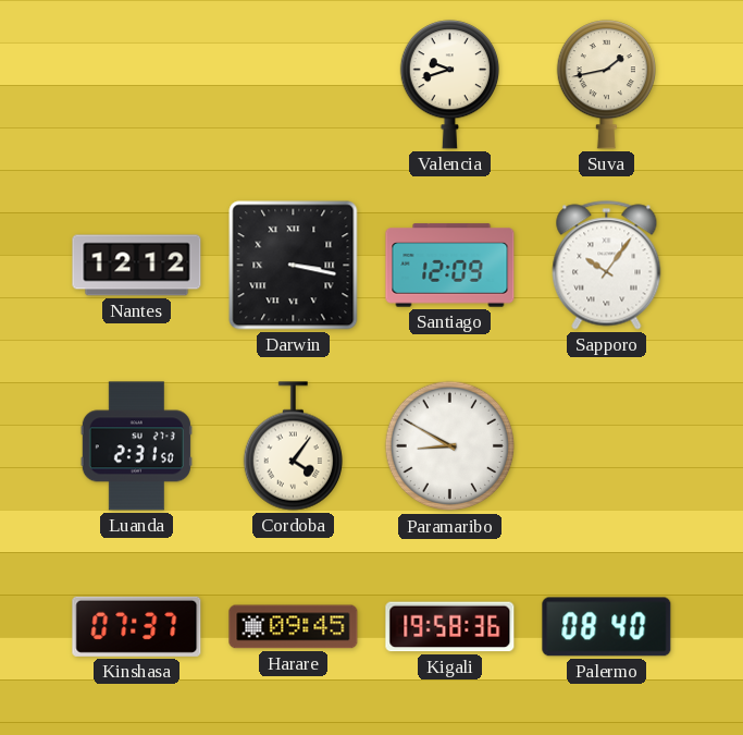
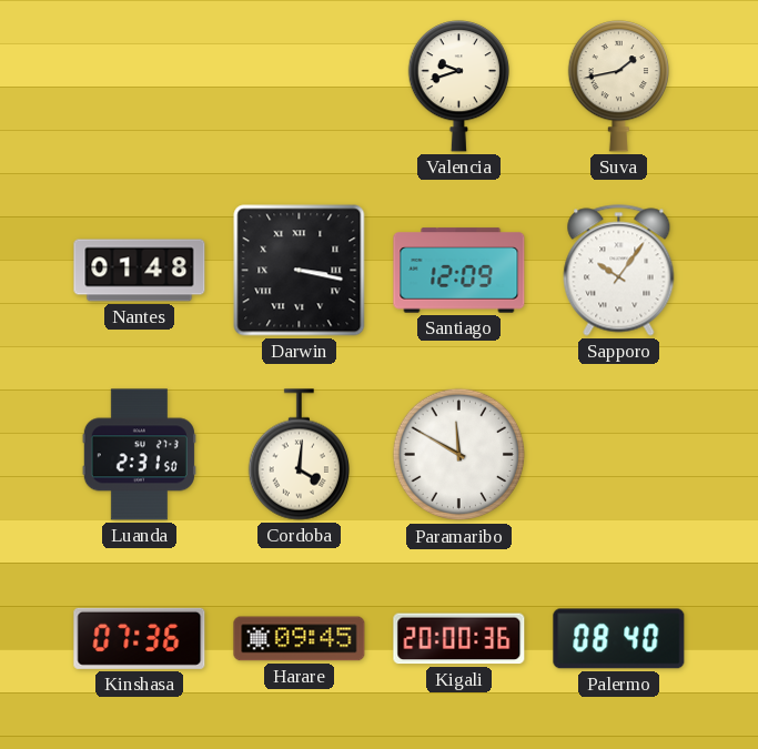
Nantes: 12:12 -> 01:48 (140, 271)
Cordoba: 4:06 -> 4:01 (299, 455)
Paramaribo: 8:50 -> 11:50 (459, 455)
Kinshasa: 07:37 -> 07:36 (140, 638)
Kigali: 19:58 -> 20:00 (459, 639)
